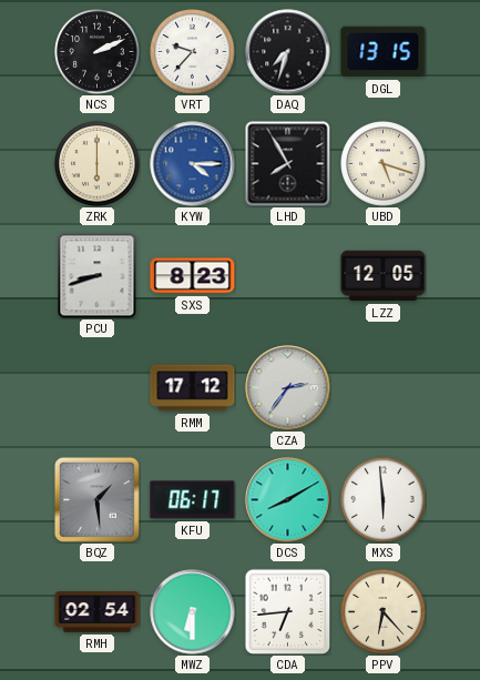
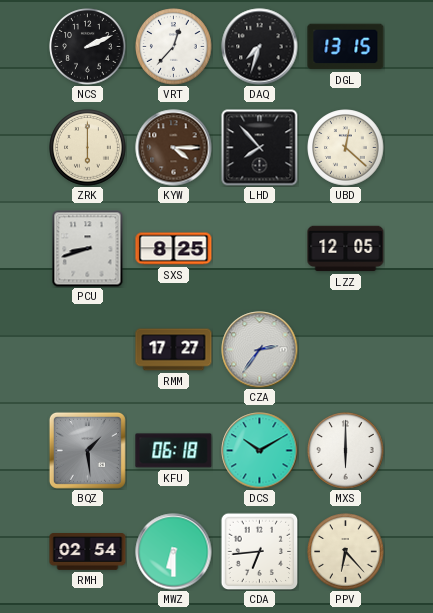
VRT: 9:37 -> 12:37 (174, 47)
KYW dial: blue -> brown (174, 148)
LHD: 7:55 -> 7:53 (260, 148)
UBD: 5:18 -> 12:22 (346, 148)
SXS: 8:23 -> 8:25 (174, 249)
RMM: 17:12 -> 17:27 (174, 350)
KFU: 06:17 -> 06:18 (174, 451)
DCS: 8:10 -> 10:10 (260, 451)
MXS: 5:59 -> 6:00 (346, 451)
